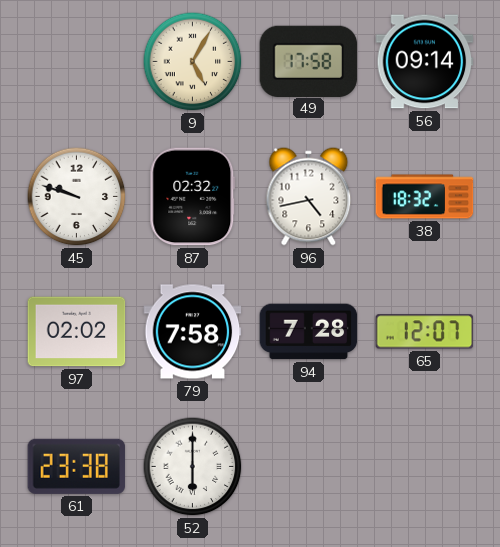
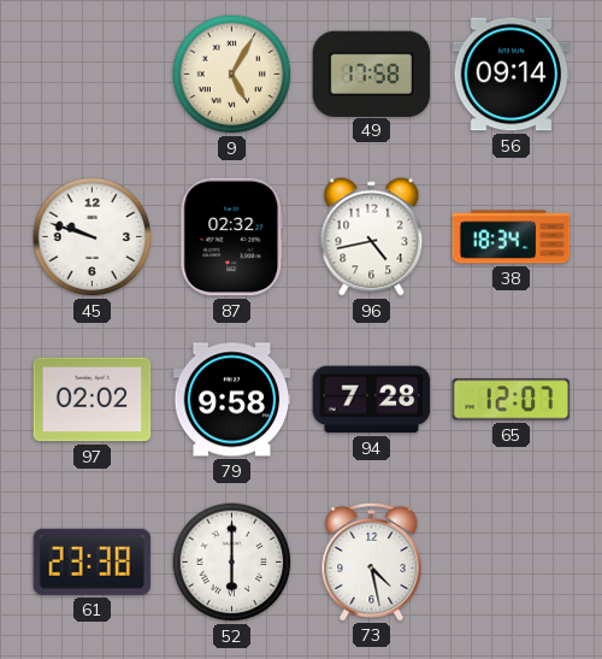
38: 18:32 -> 18:34 (512, 237)
79: 7:58 -> 9:58 (232, 400)
73: none -> 4:28 (372, 561)
